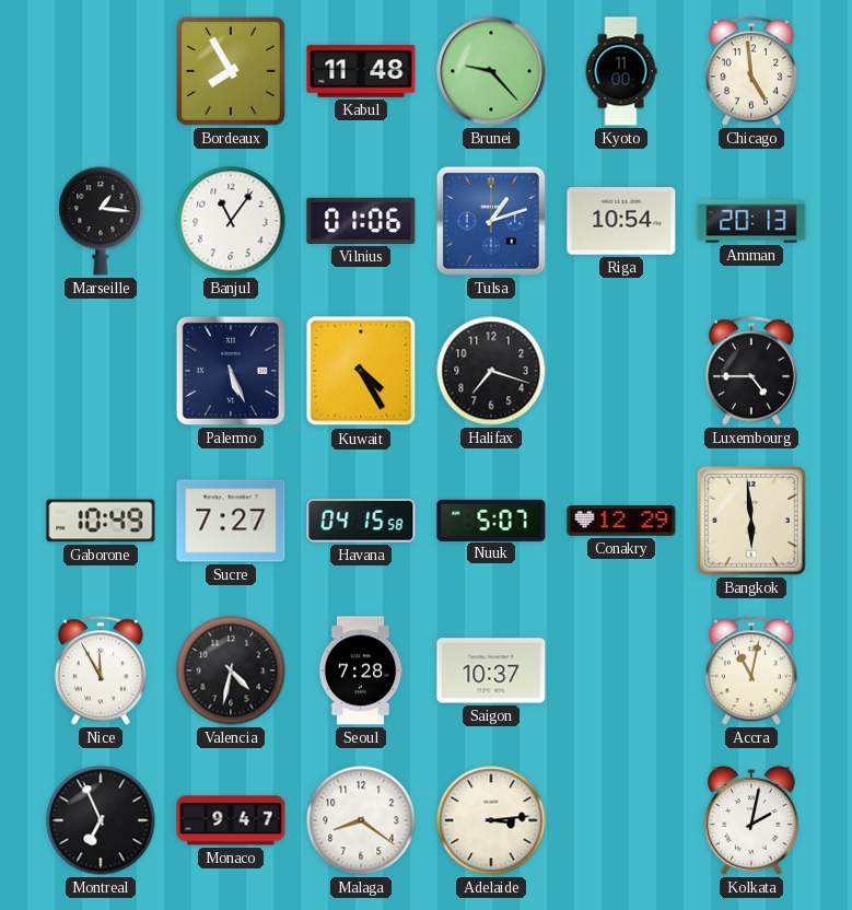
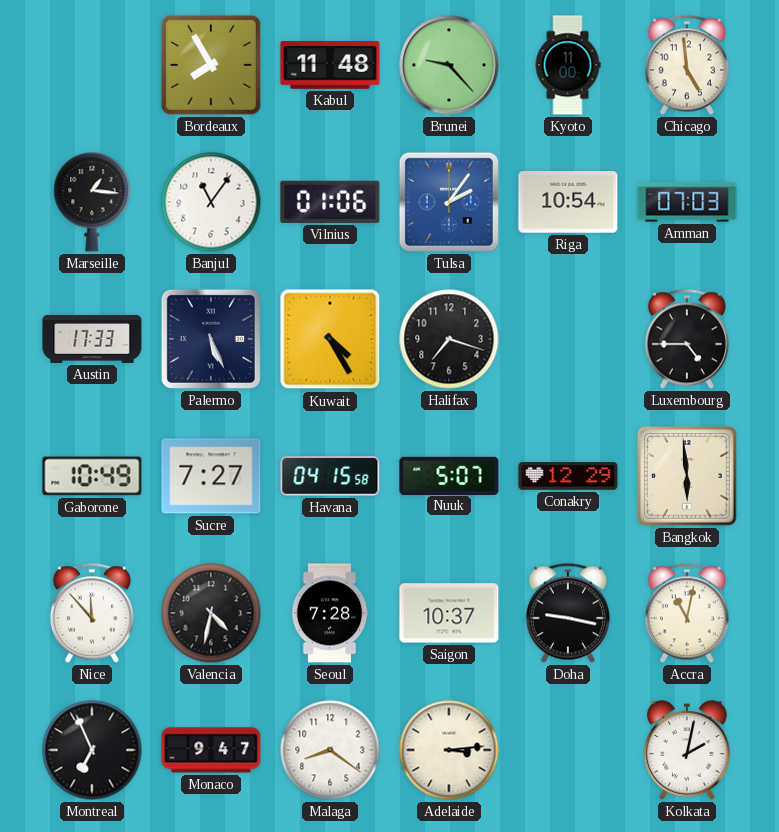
Tulsa: 1:12 -> 2:06 (449, 202)
Amman: 20:13 -> 07:03 (687, 202)
Austin: none -> 17:33 (92, 339)
Nice: 11:55 -> 11:53 (92, 613)
Doha: none -> 9:17 (568, 613)
